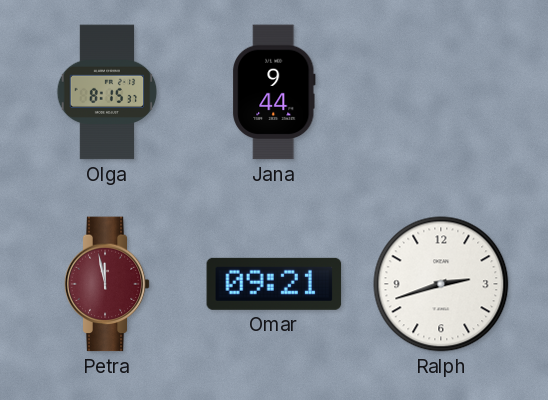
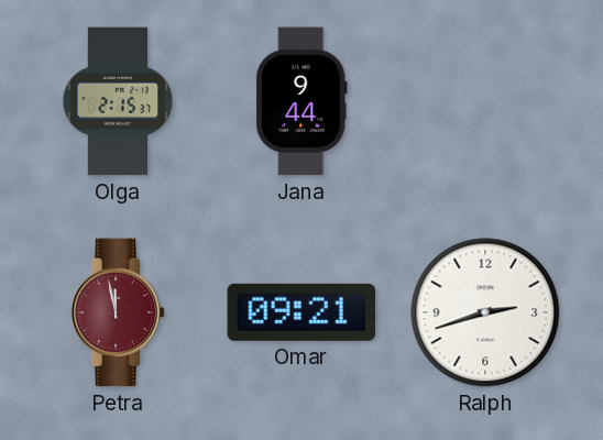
Olga: 8:15 -> 2:15 (118, 101)
